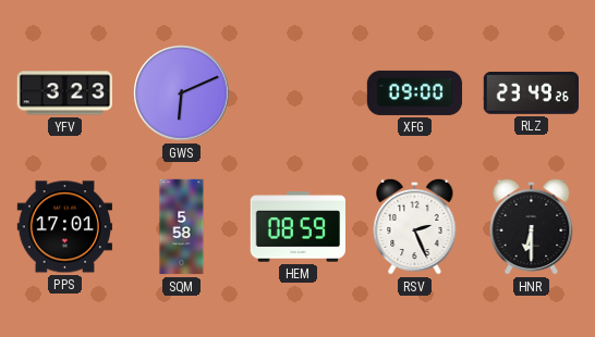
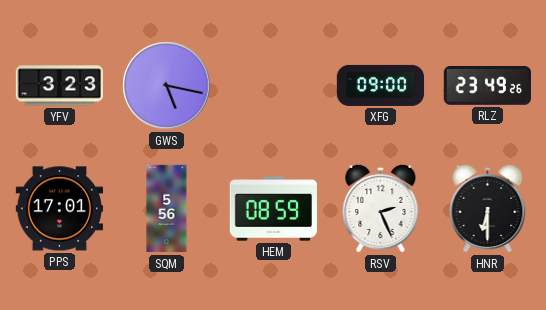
GWS: 6:11 -> 5:17 (167, 86)
SQM: 5:58 -> 5:56 (167, 209)
